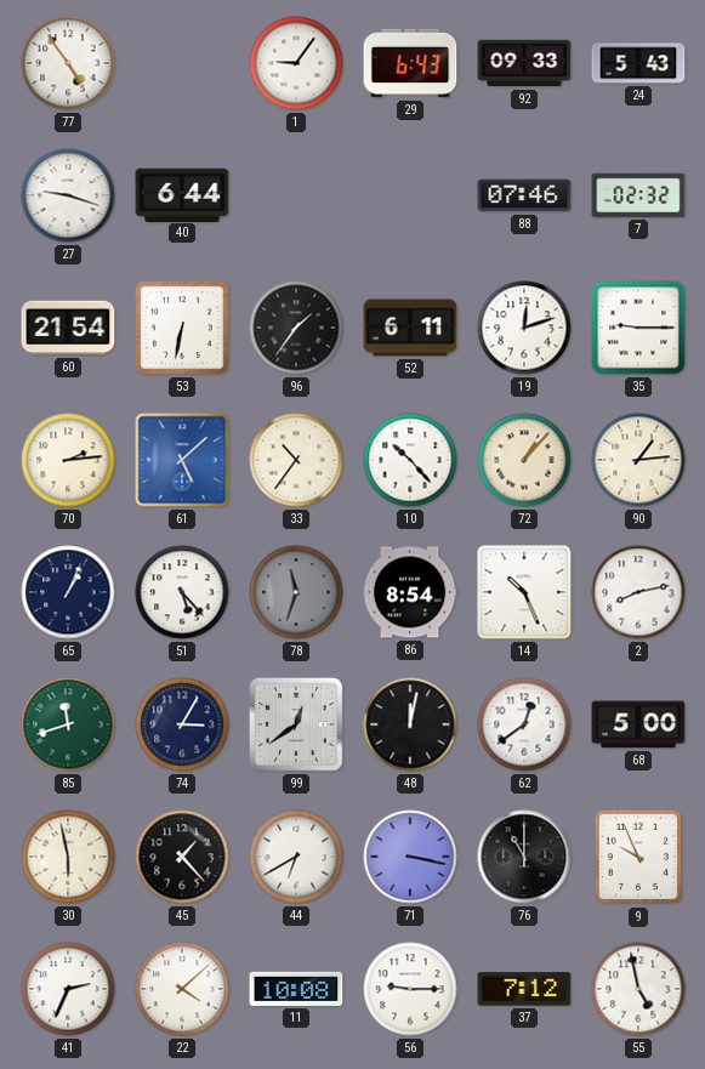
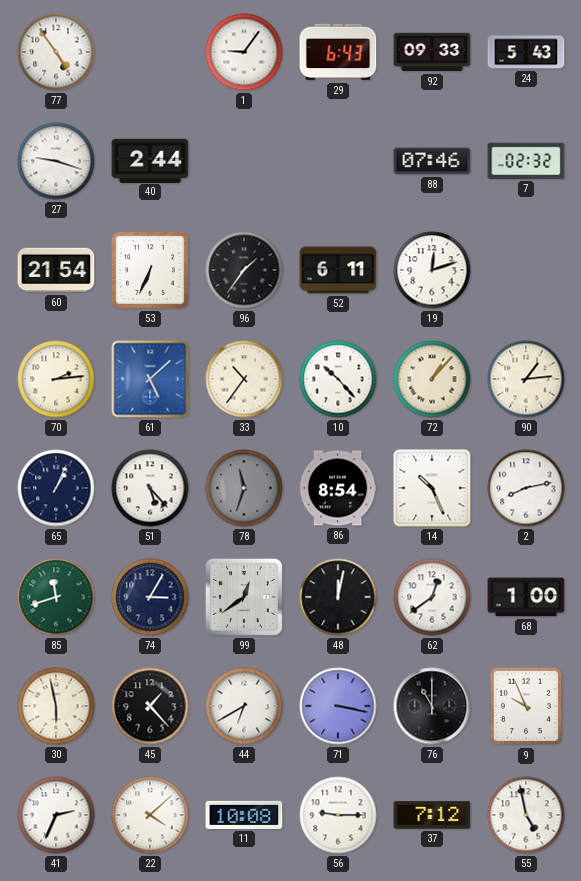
40: 6:44 -> 2:44 (150, 160)
53: 6:32 -> 6:34 (150, 270)
35: 9:15 -> none (638, 328)
68: 5:00 -> 1:00 (526, 597)
